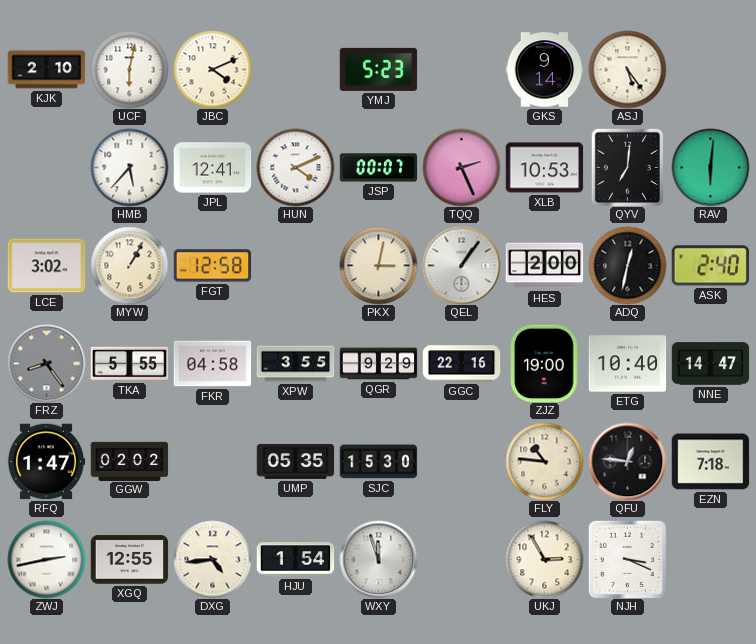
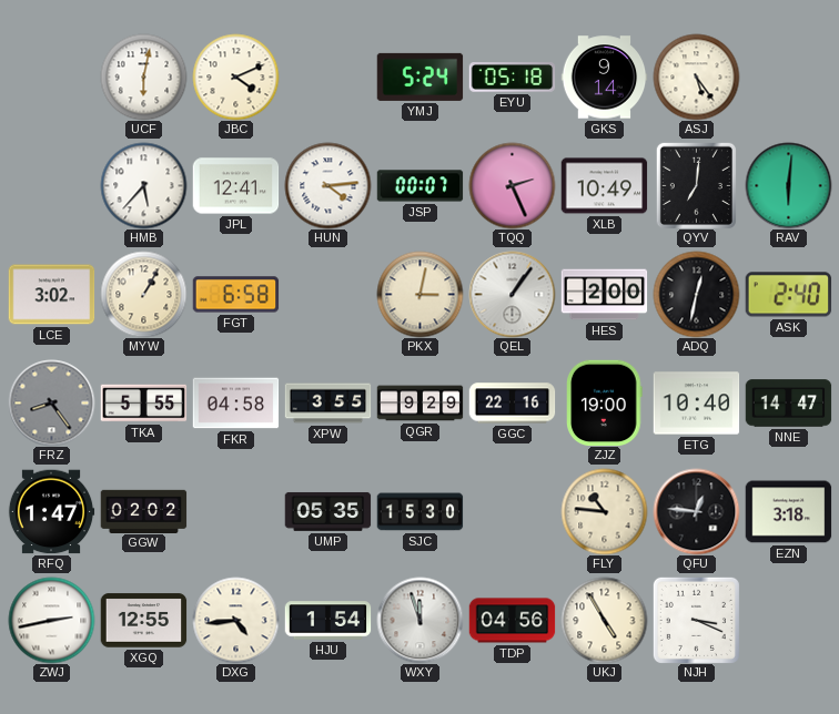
KJK: 2:10 -> none (46, 70)
YMJ: 5:23 -> 5:24 (419, 76)
EYU: none -> 05:18 (512, 78)
HUN: 4:11 -> 4:14 (327, 185)
XLB: 10:53 -> 10:49 (604, 186)
FGT: 12:58 -> 6:58 (235, 295)
EZN: 7:18 -> 3:18 (788, 512)
TDP: none -> 04:56 (512, 621)
UKJ: 2:55 -> 4:55 (604, 620)
